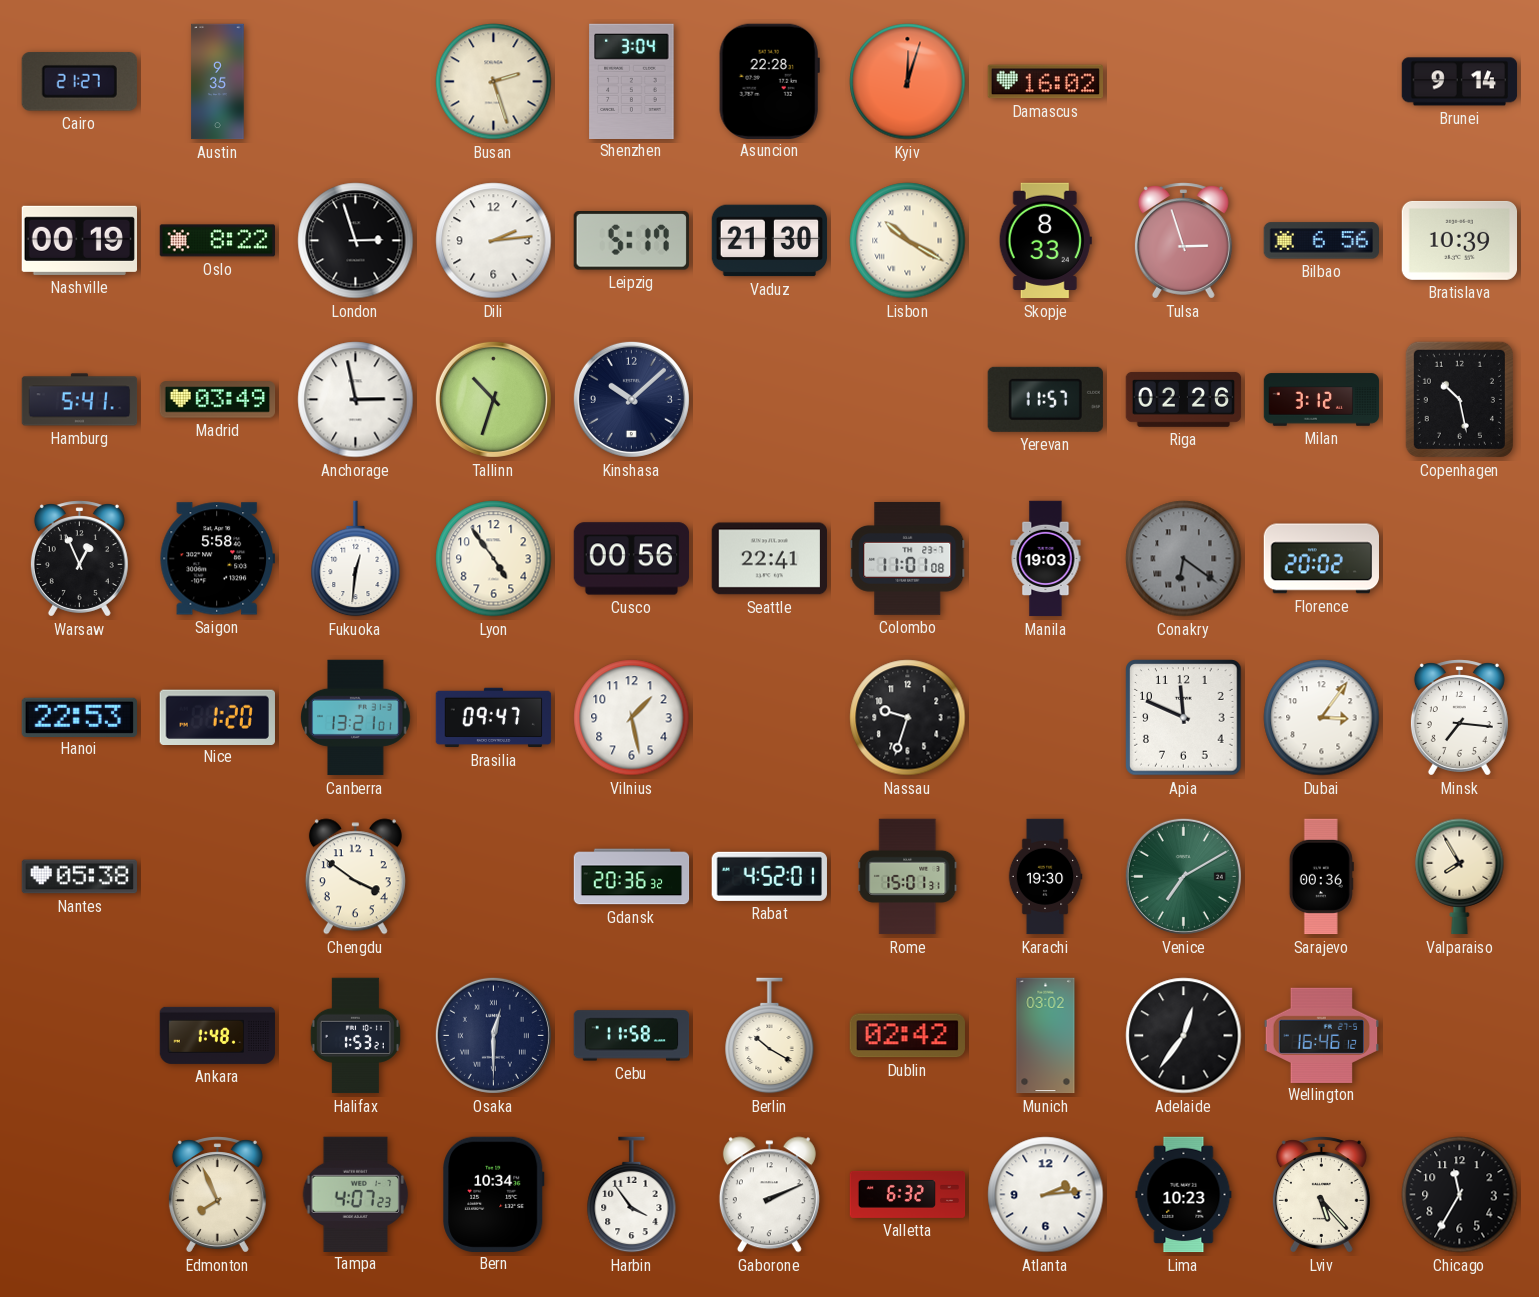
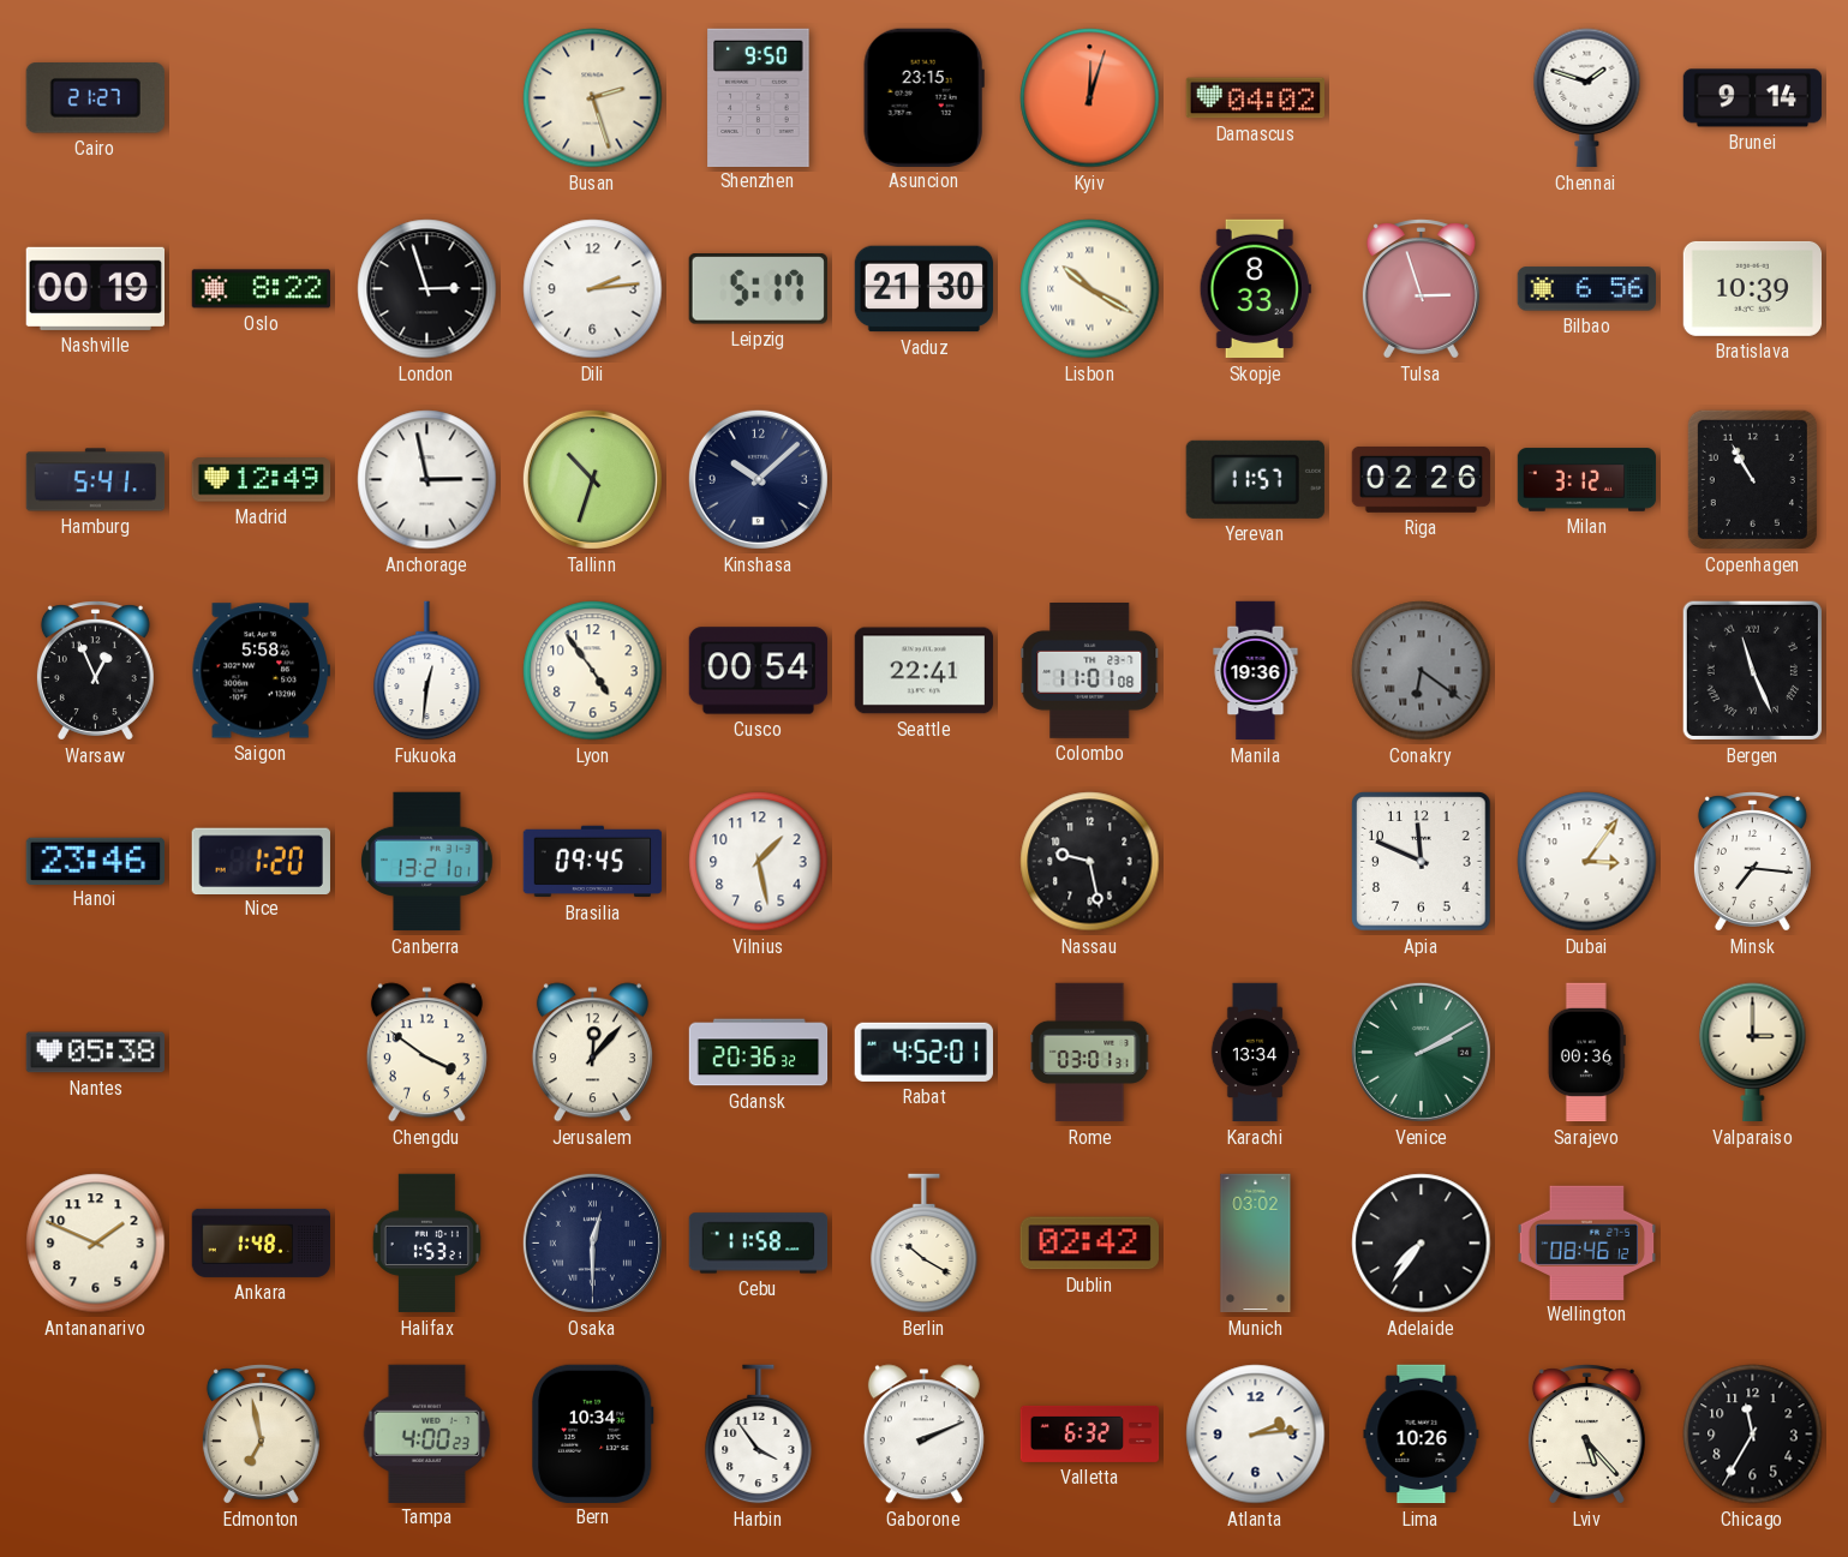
Austin: 9:35 -> none (218, 82)
Shenzhen: 3:04 -> 9:50 (759, 97)
Asuncion: 22:28 -> 23:15 (923, 97)
Damascus: 16:02 -> 04:02 (1255, 98)
Chennai: none -> 1:48 (1587, 98)
Madrid: 03:49 -> 12:49 (262, 480)
Copenhagen: 10:28 -> 10:55 (1752, 479)
Cusco: 00:56 -> 00:54 (759, 671)
Manila: 19:03 -> 19:36 (1256, 671)
Florence: 20:02 -> none (1321, 559)
Bergen: none -> 11:26 (1752, 670)
Hanoi: 22:53 -> 23:46 (95, 861)
Brasilia: 09:47 -> 09:45 (593, 862)
Nassau: 9:33 -> 9:28 (1090, 862)
Jerusalem: none -> 12:07 (592, 1053)
Rome: 15:01 -> 03:01 (1090, 1053)
Karachi: 19:30 -> 13:34 (1255, 1053)
Venice: 7:10 -> 2:10 (1421, 1052)
Valparaiso: 7:55 -> 3:00 (1753, 1053)
Antananarivo: none -> 1:49 (96, 1244)
Adelaide: 12:36 -> 7:36 (1422, 1244)
Wellington: 16:46 -> 08:46 (1586, 1242)
Edmonton: 7:56 -> 6:58 (261, 1435)
Tampa: 4:07 -> 4:00 (427, 1433)
Lima: 10:23 -> 10:26 (1422, 1435)
